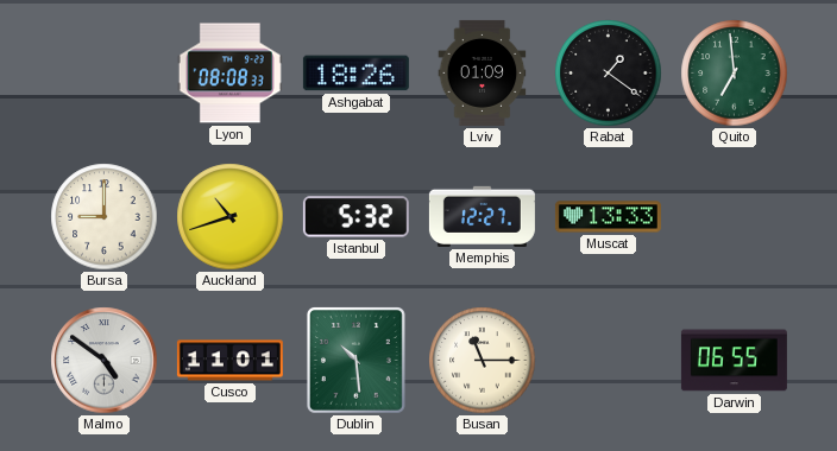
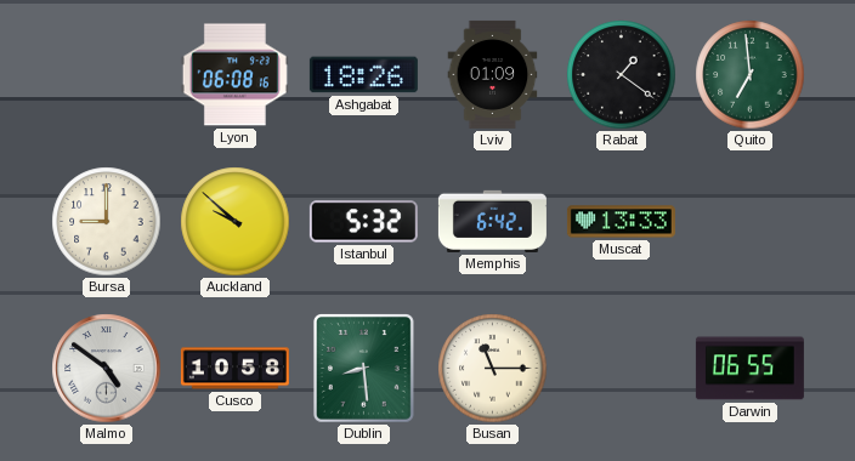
Lyon: 08:08 -> 06:08 (234, 75)
Auckland: 10:42 -> 9:52 (236, 222)
Memphis: 12:27 -> 6:42 (492, 221)
Cusco: 11:01 -> 10:58 (234, 369)
Dublin: 10:29 -> 8:29 (363, 369)
